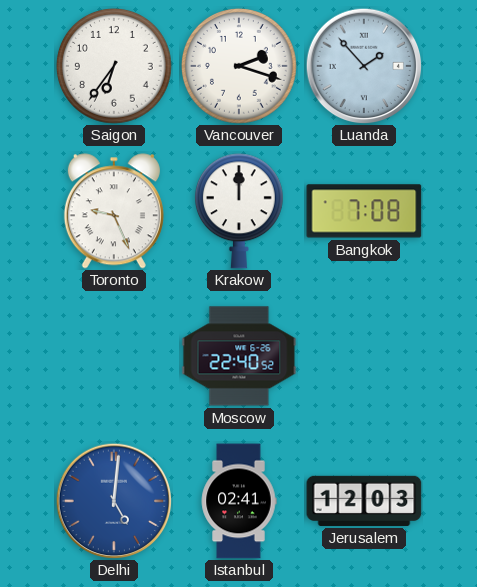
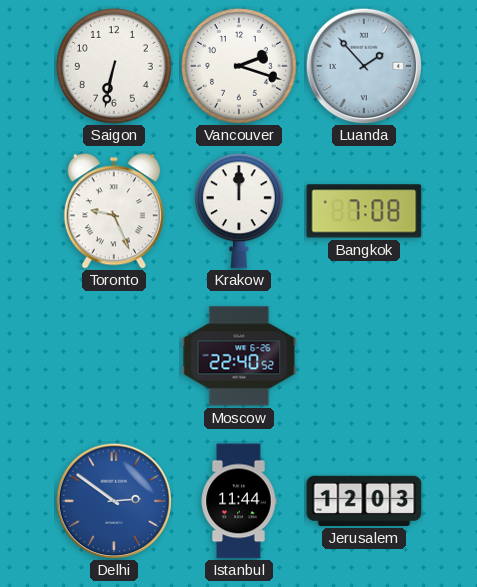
Saigon: 6:36 -> 6:32 (114, 66)
Delhi: 5:01 -> 2:51 (114, 501)
Istanbul: 02:41 -> 11:44 (239, 501)
